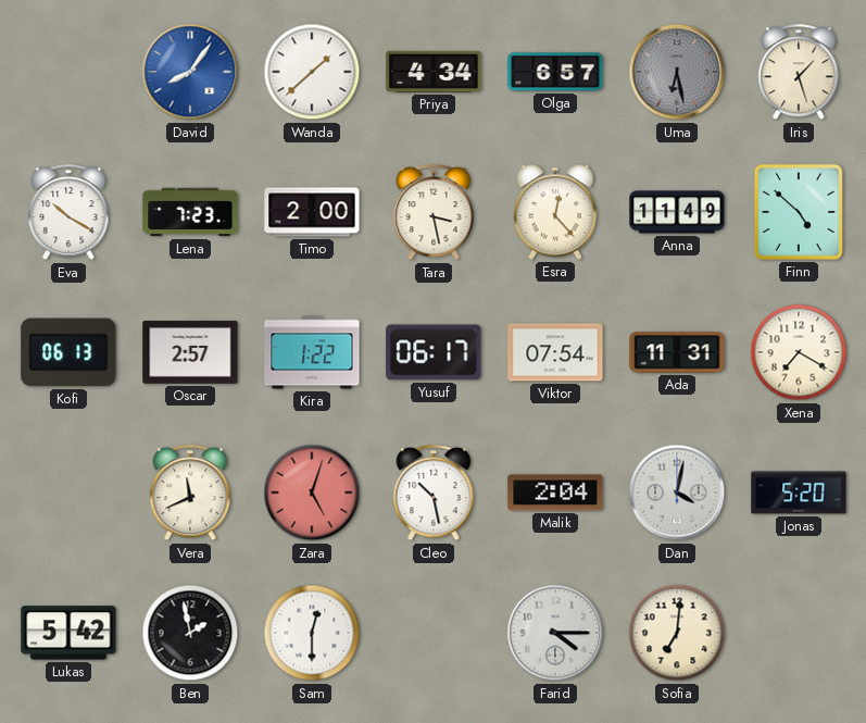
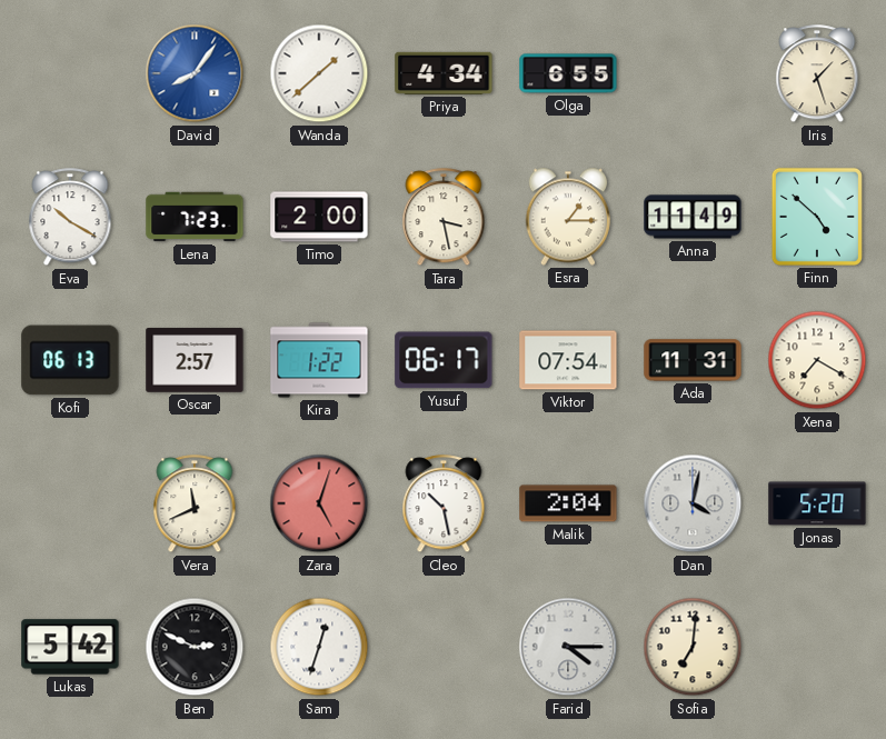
Olga: 6:57 -> 6:55 (568, 73)
Uma: 6:28 -> none (677, 72)
Esra: 12:23 -> 1:15 (568, 217)
Ben: 1:58 -> 2:49 (195, 647)
Sam: 12:30 -> 12:33 (319, 647)
